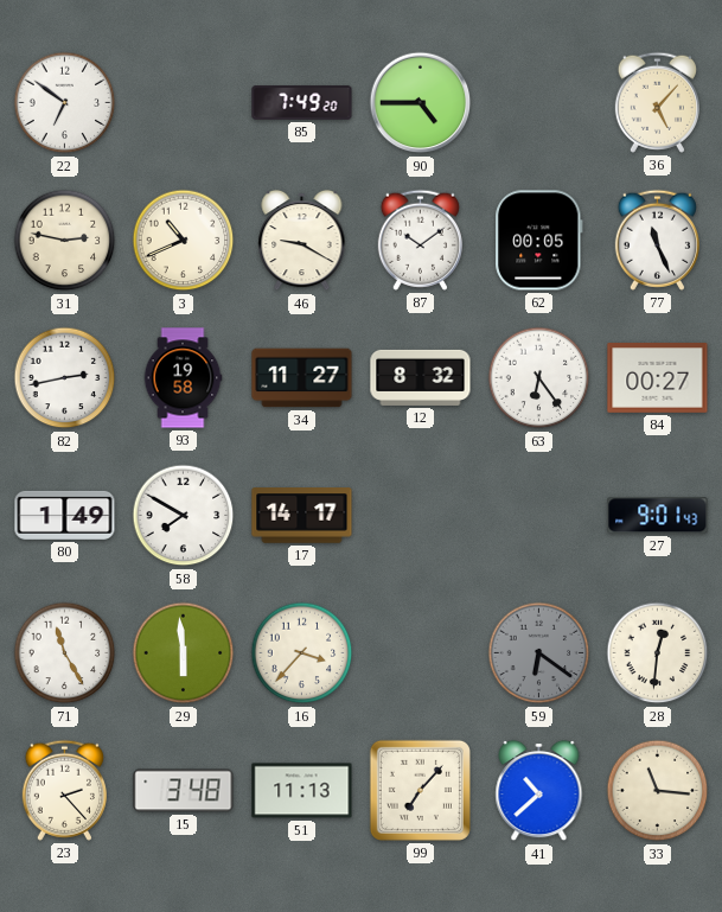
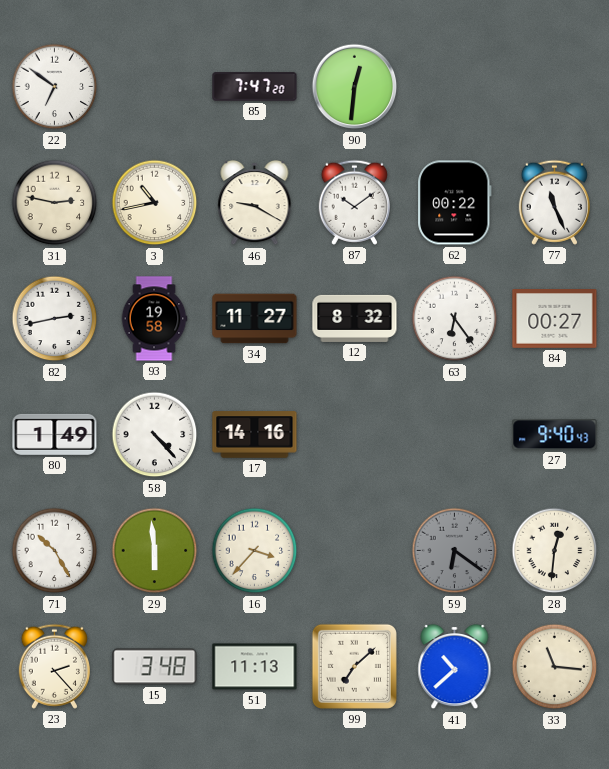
85: 7:49 -> 7:47 (255, 87)
90: 4:45 -> 12:31 (355, 87)
36: 5:07 -> none (657, 102)
3: 10:41 -> 10:43 (155, 203)
62: 00:05 -> 00:22 (455, 203)
58: 7:50 -> 4:23 (155, 435)
17: 14:17 -> 14:16 (255, 435)
27: 9:01 -> 9:40 (555, 435)
71: 11:25 -> 10:25 (55, 551)
99: 7:07 -> 7:08 (354, 666)
